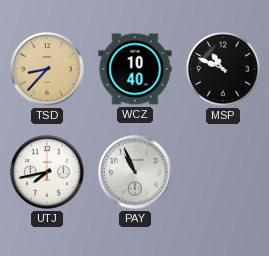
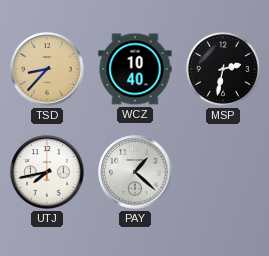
MSP: 10:49 -> 2:32 (223, 69)
PAY: 10:56 -> 1:22 (135, 172)
